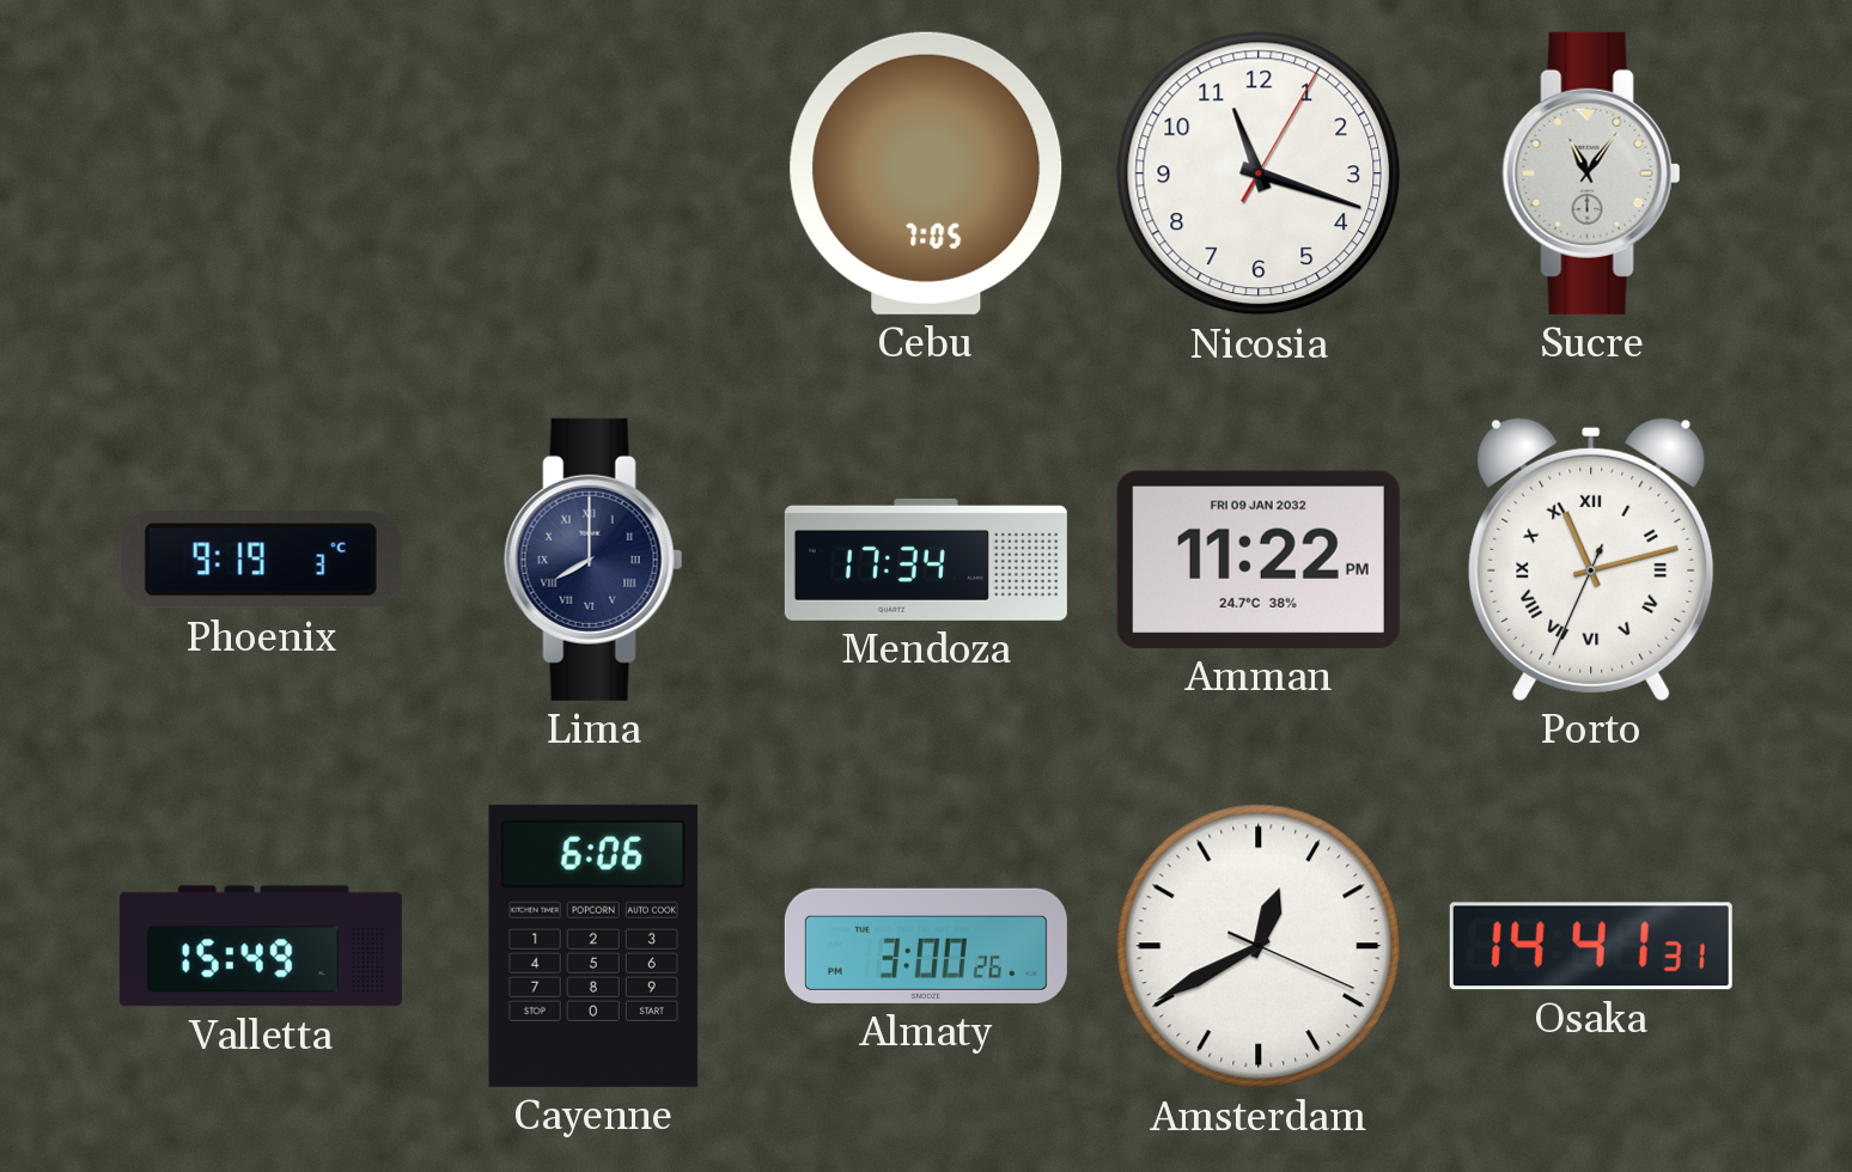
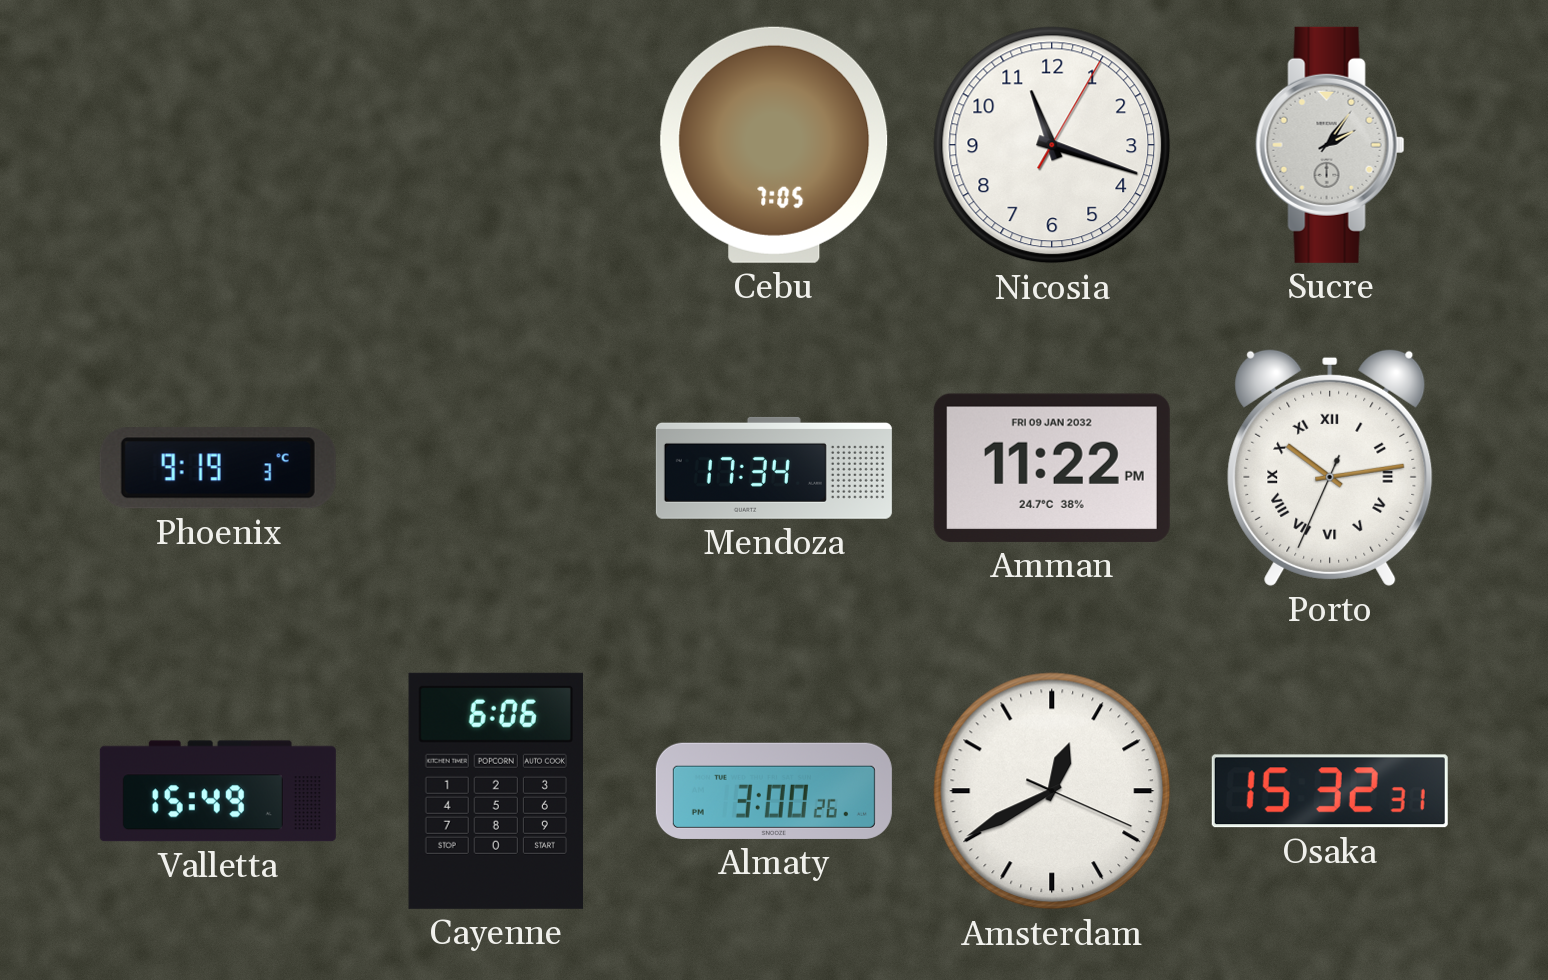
Sucre: 11:06 -> 2:06 (1330, 145)
Lima: 8:00 -> none (593, 560)
Porto: 11:12 -> 10:13 (1330, 467)
Osaka: 14:41 -> 15:32 (1330, 791)
